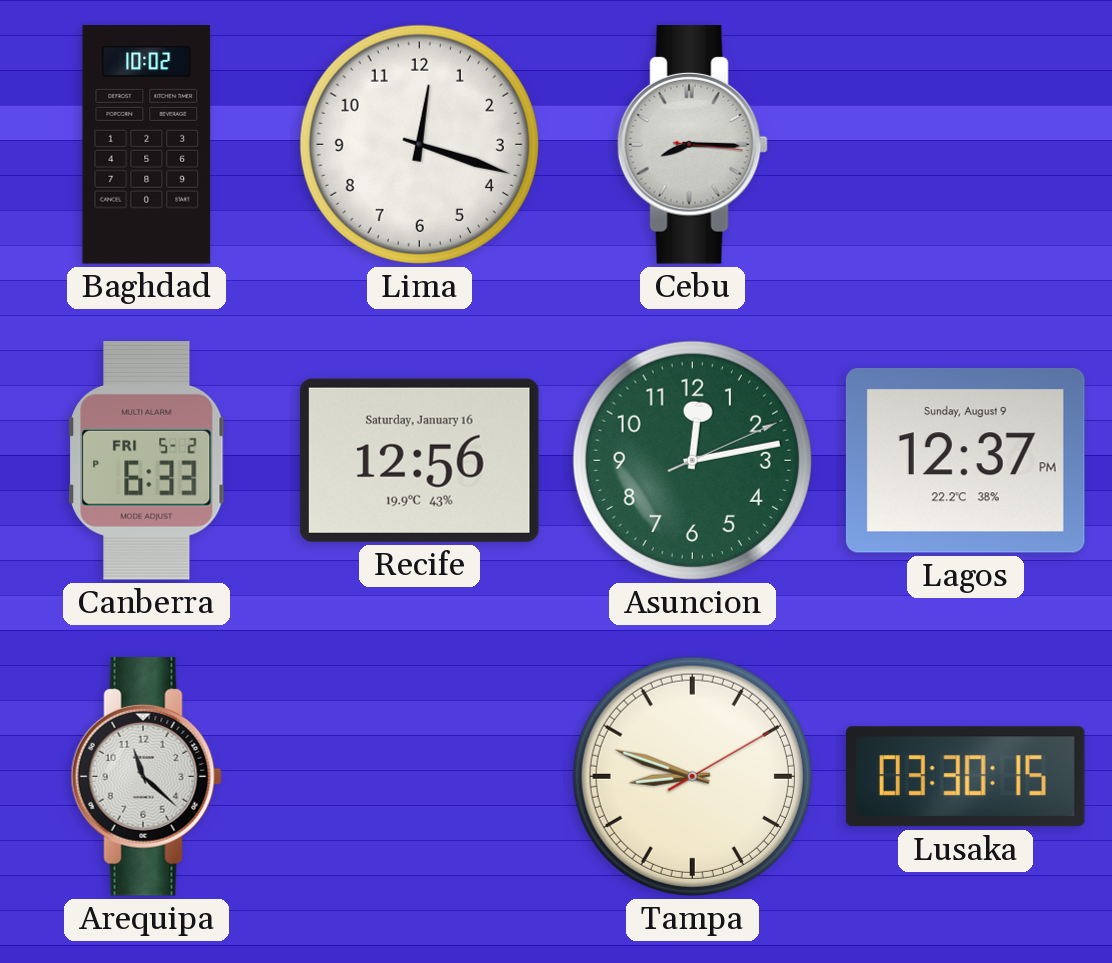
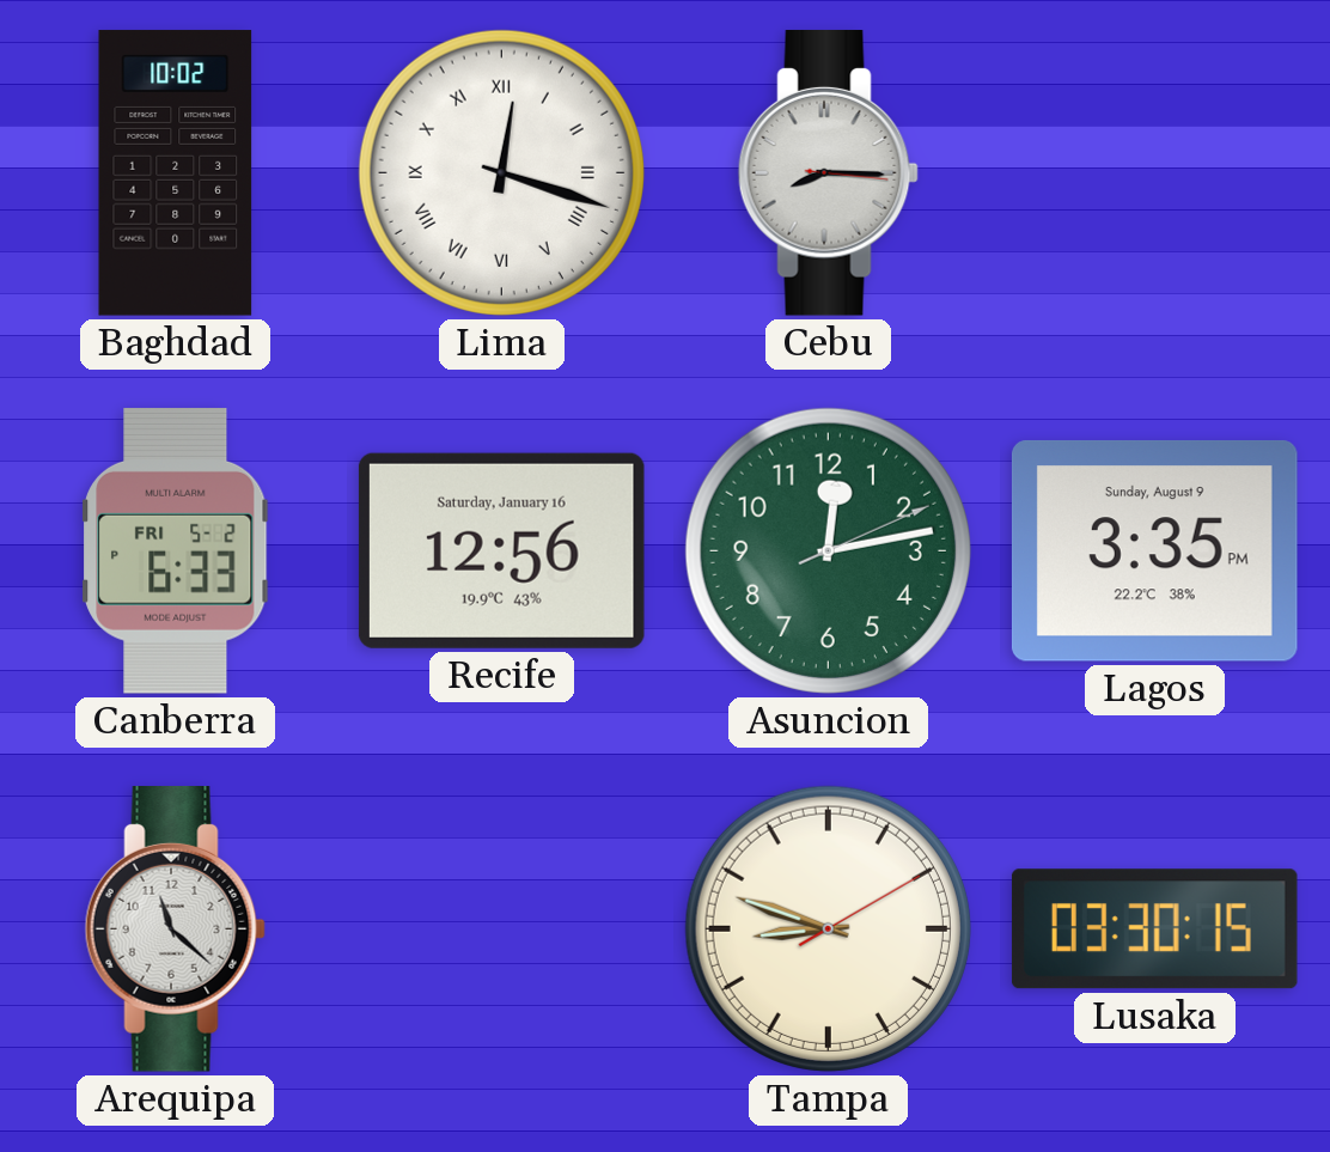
Lima numerals: Arabic -> Roman (501, 172)
Lagos: 12:37 -> 3:35 (1154, 550)
